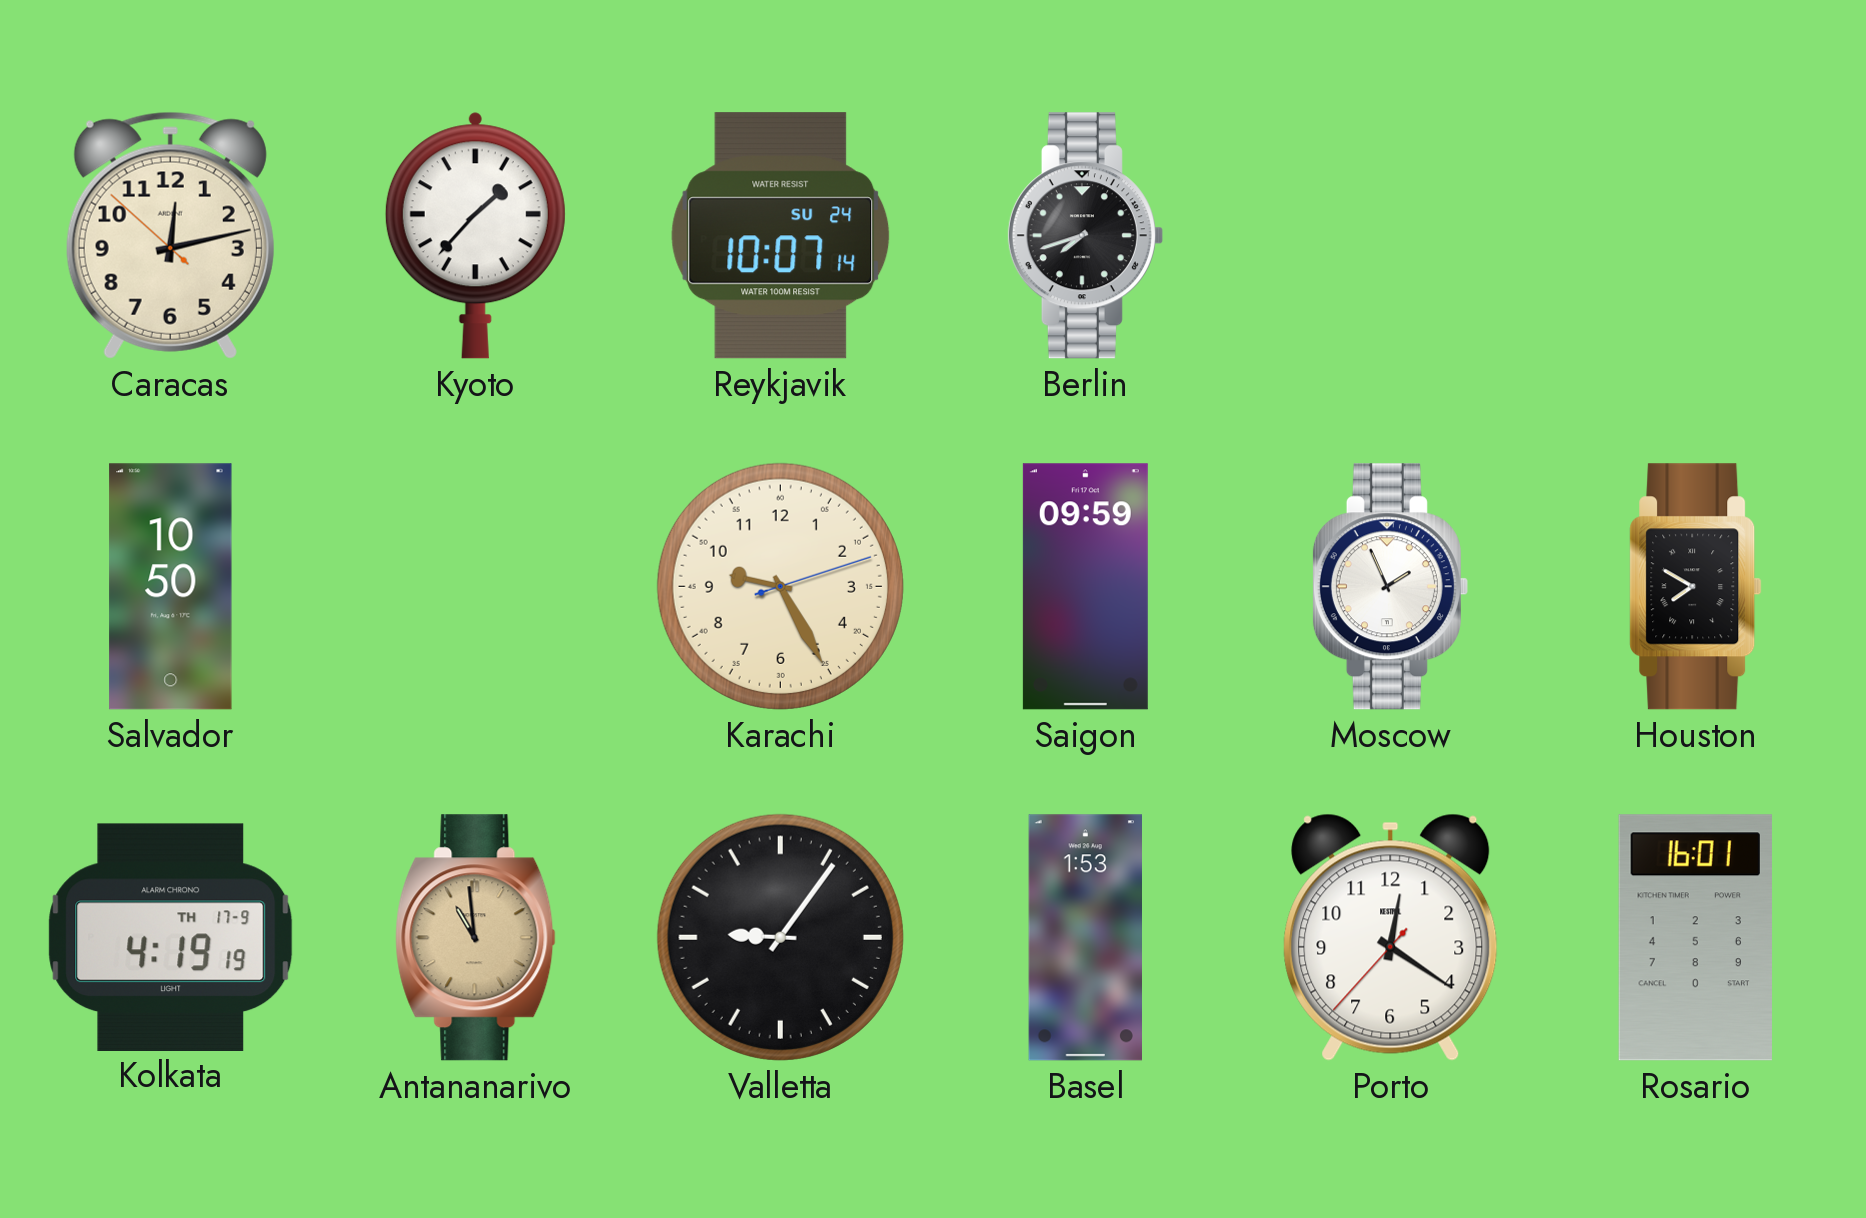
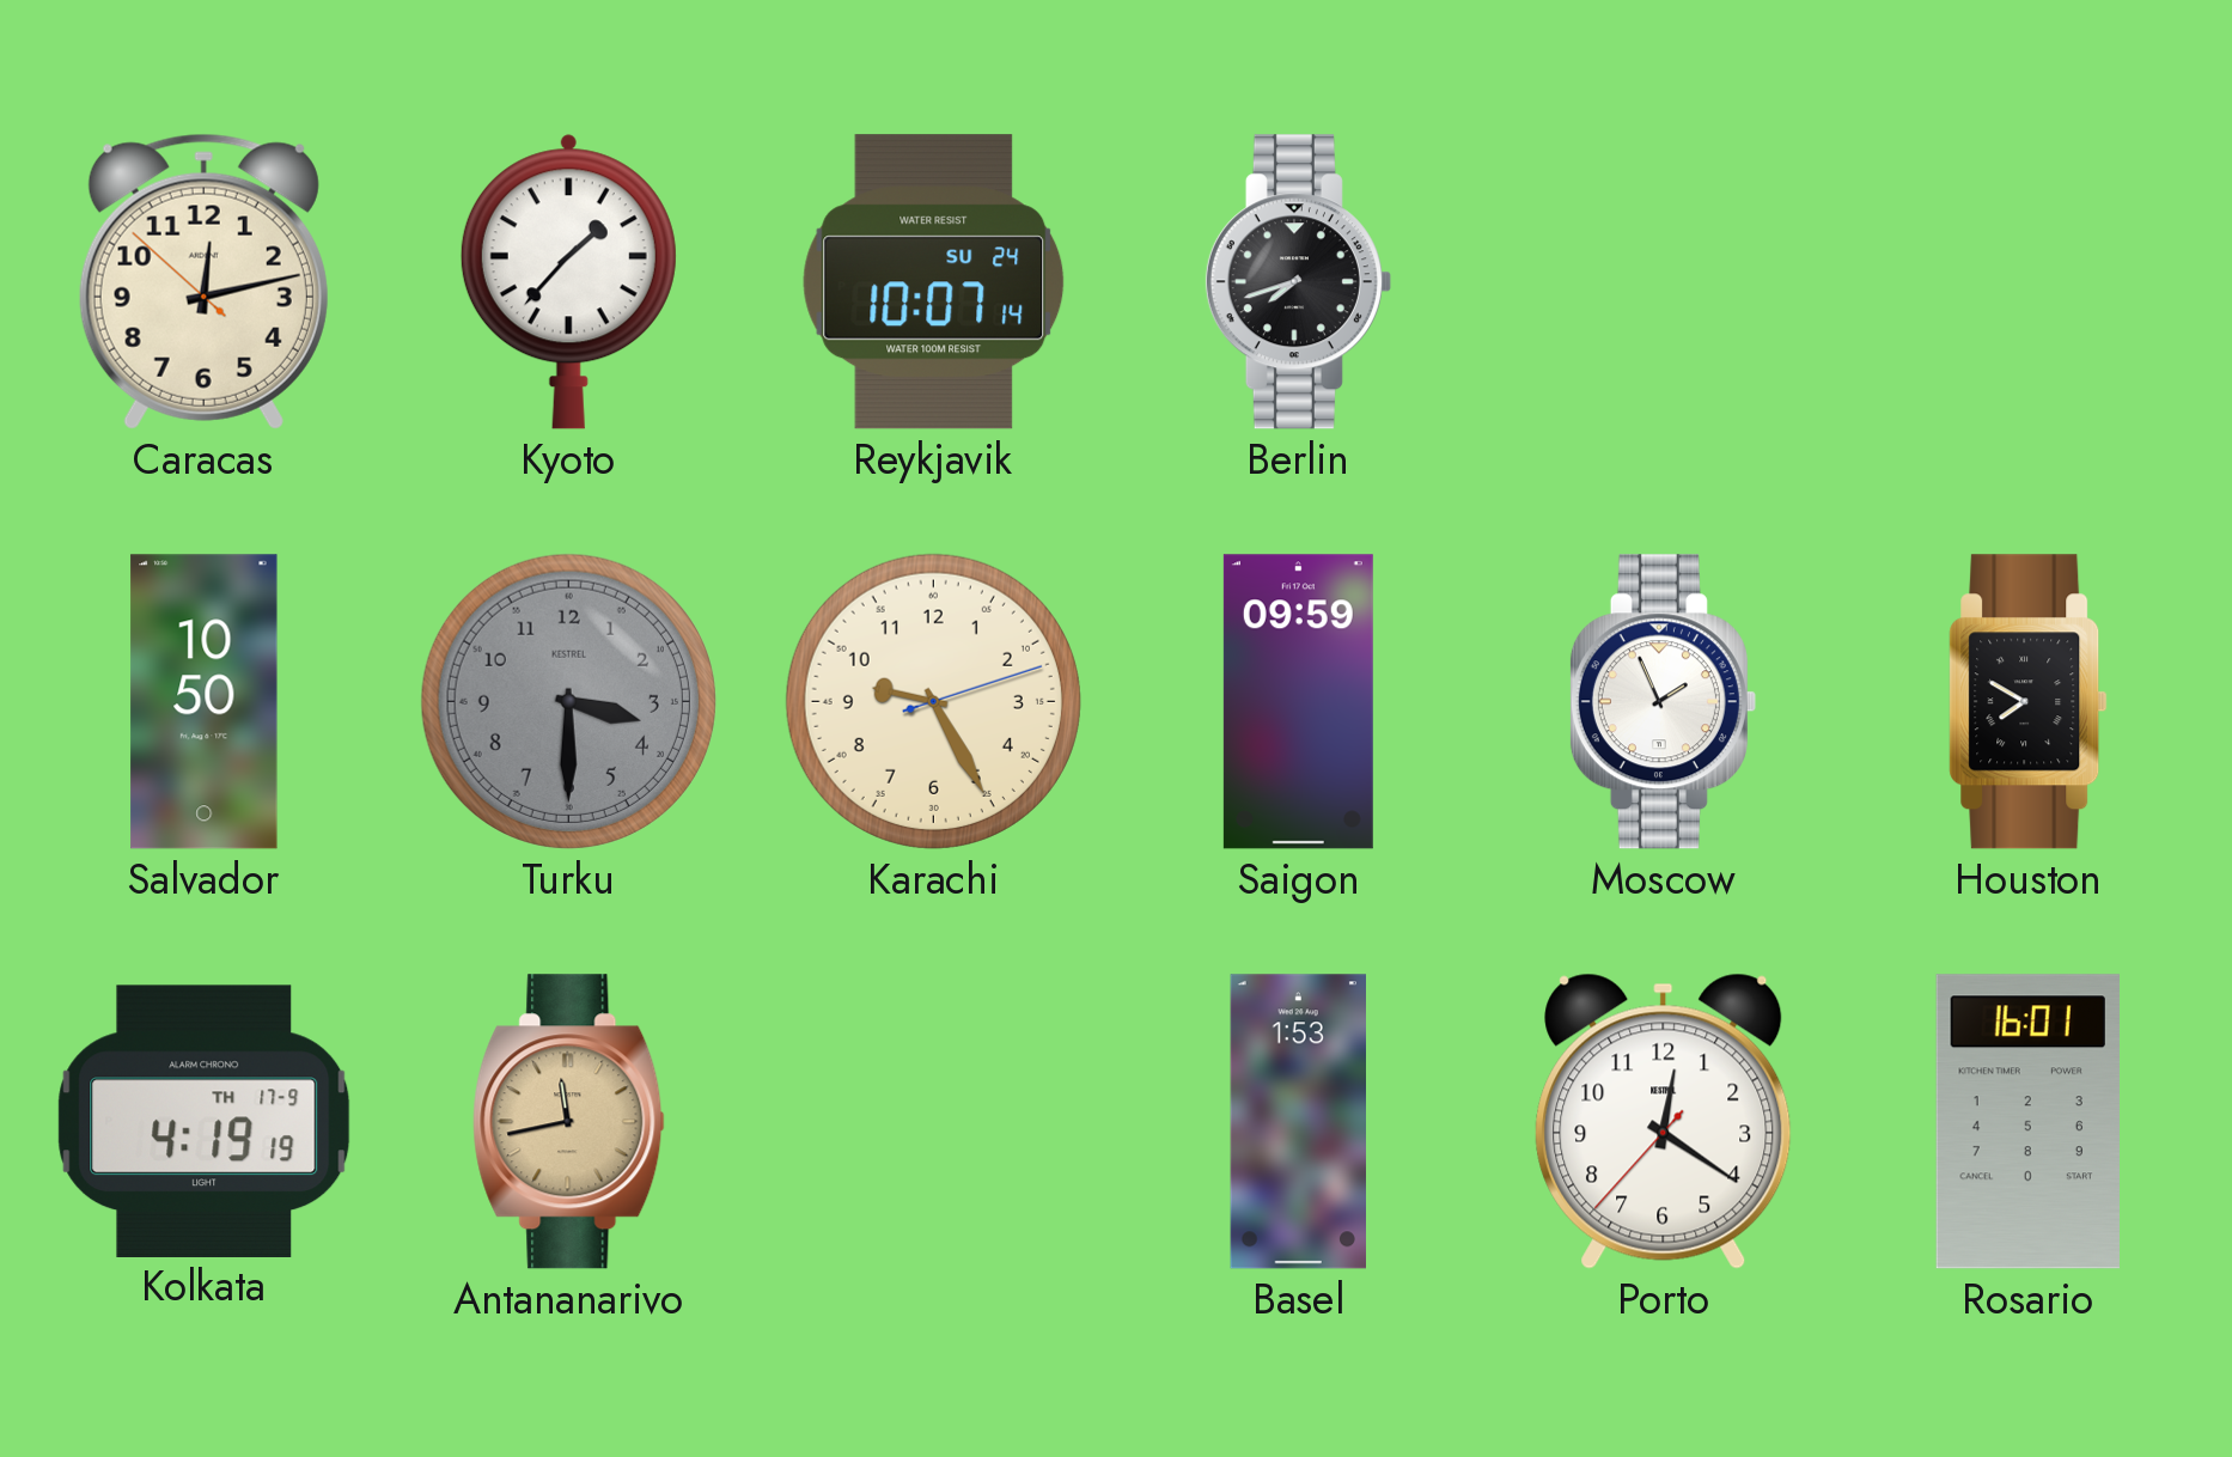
Turku: none -> 3:30 (568, 701)
Antananarivo: 10:59 -> 11:43 (569, 1122)
Valletta: 9:06 -> none (780, 937)
